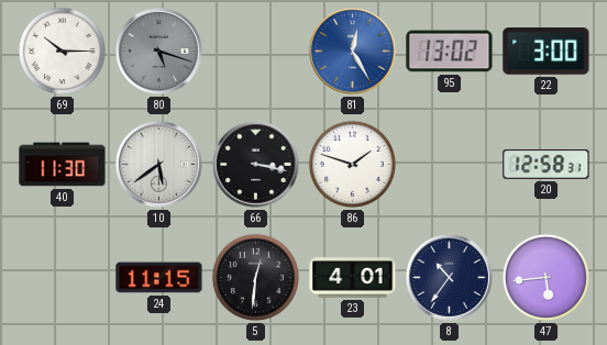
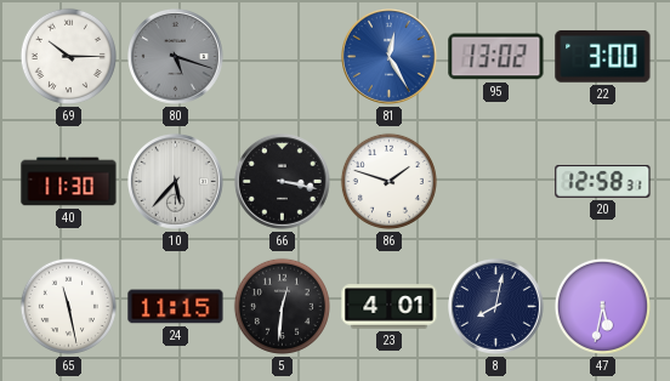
10: 5:39 -> 5:37 (176, 182)
65: none -> 11:28 (68, 306)
8: 10:36 -> 8:02 (496, 307)
47: 5:44 -> 5:32 (602, 306)
